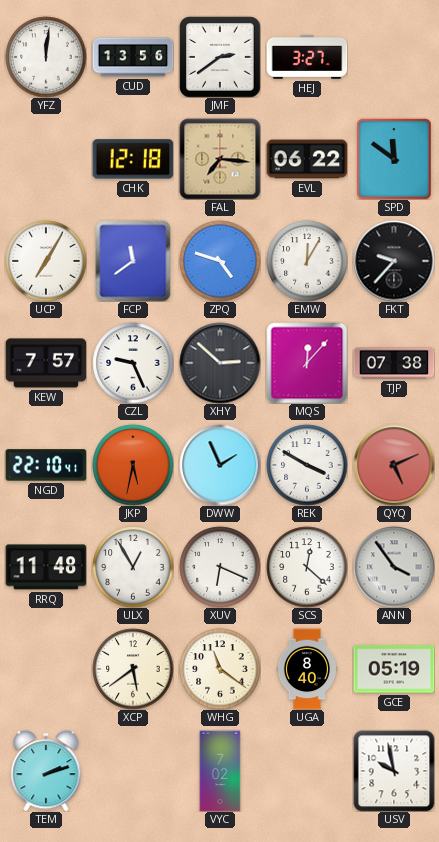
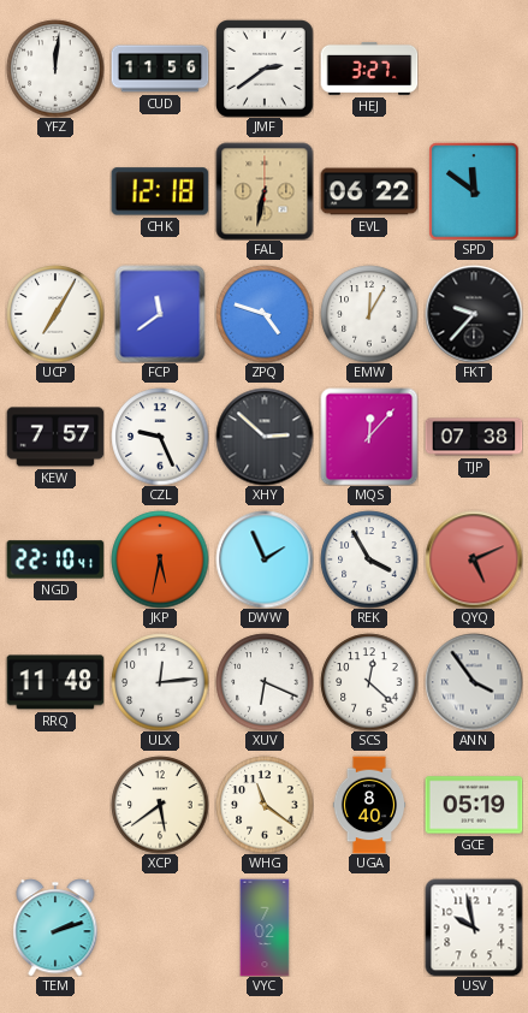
CUD: 13:56 -> 11:56 (160, 69)
FAL: 7:16 -> 6:32 (265, 191)
REK: 3:50 -> 3:55 (369, 559)
ULX: 12:55 -> 12:14 (160, 682)
